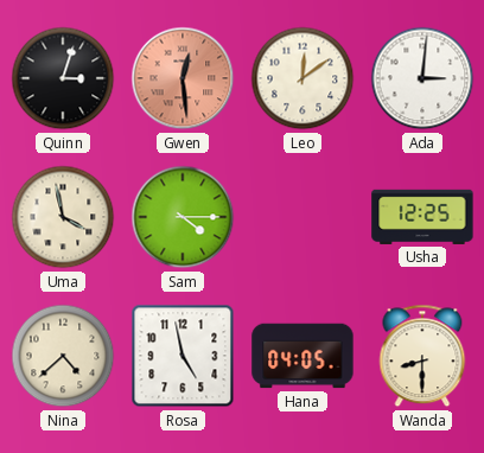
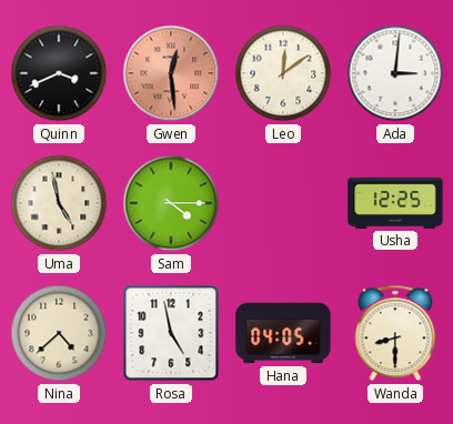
Quinn: 3:03 -> 3:41 (59, 73)
Uma: 3:58 -> 4:58 (59, 203)
